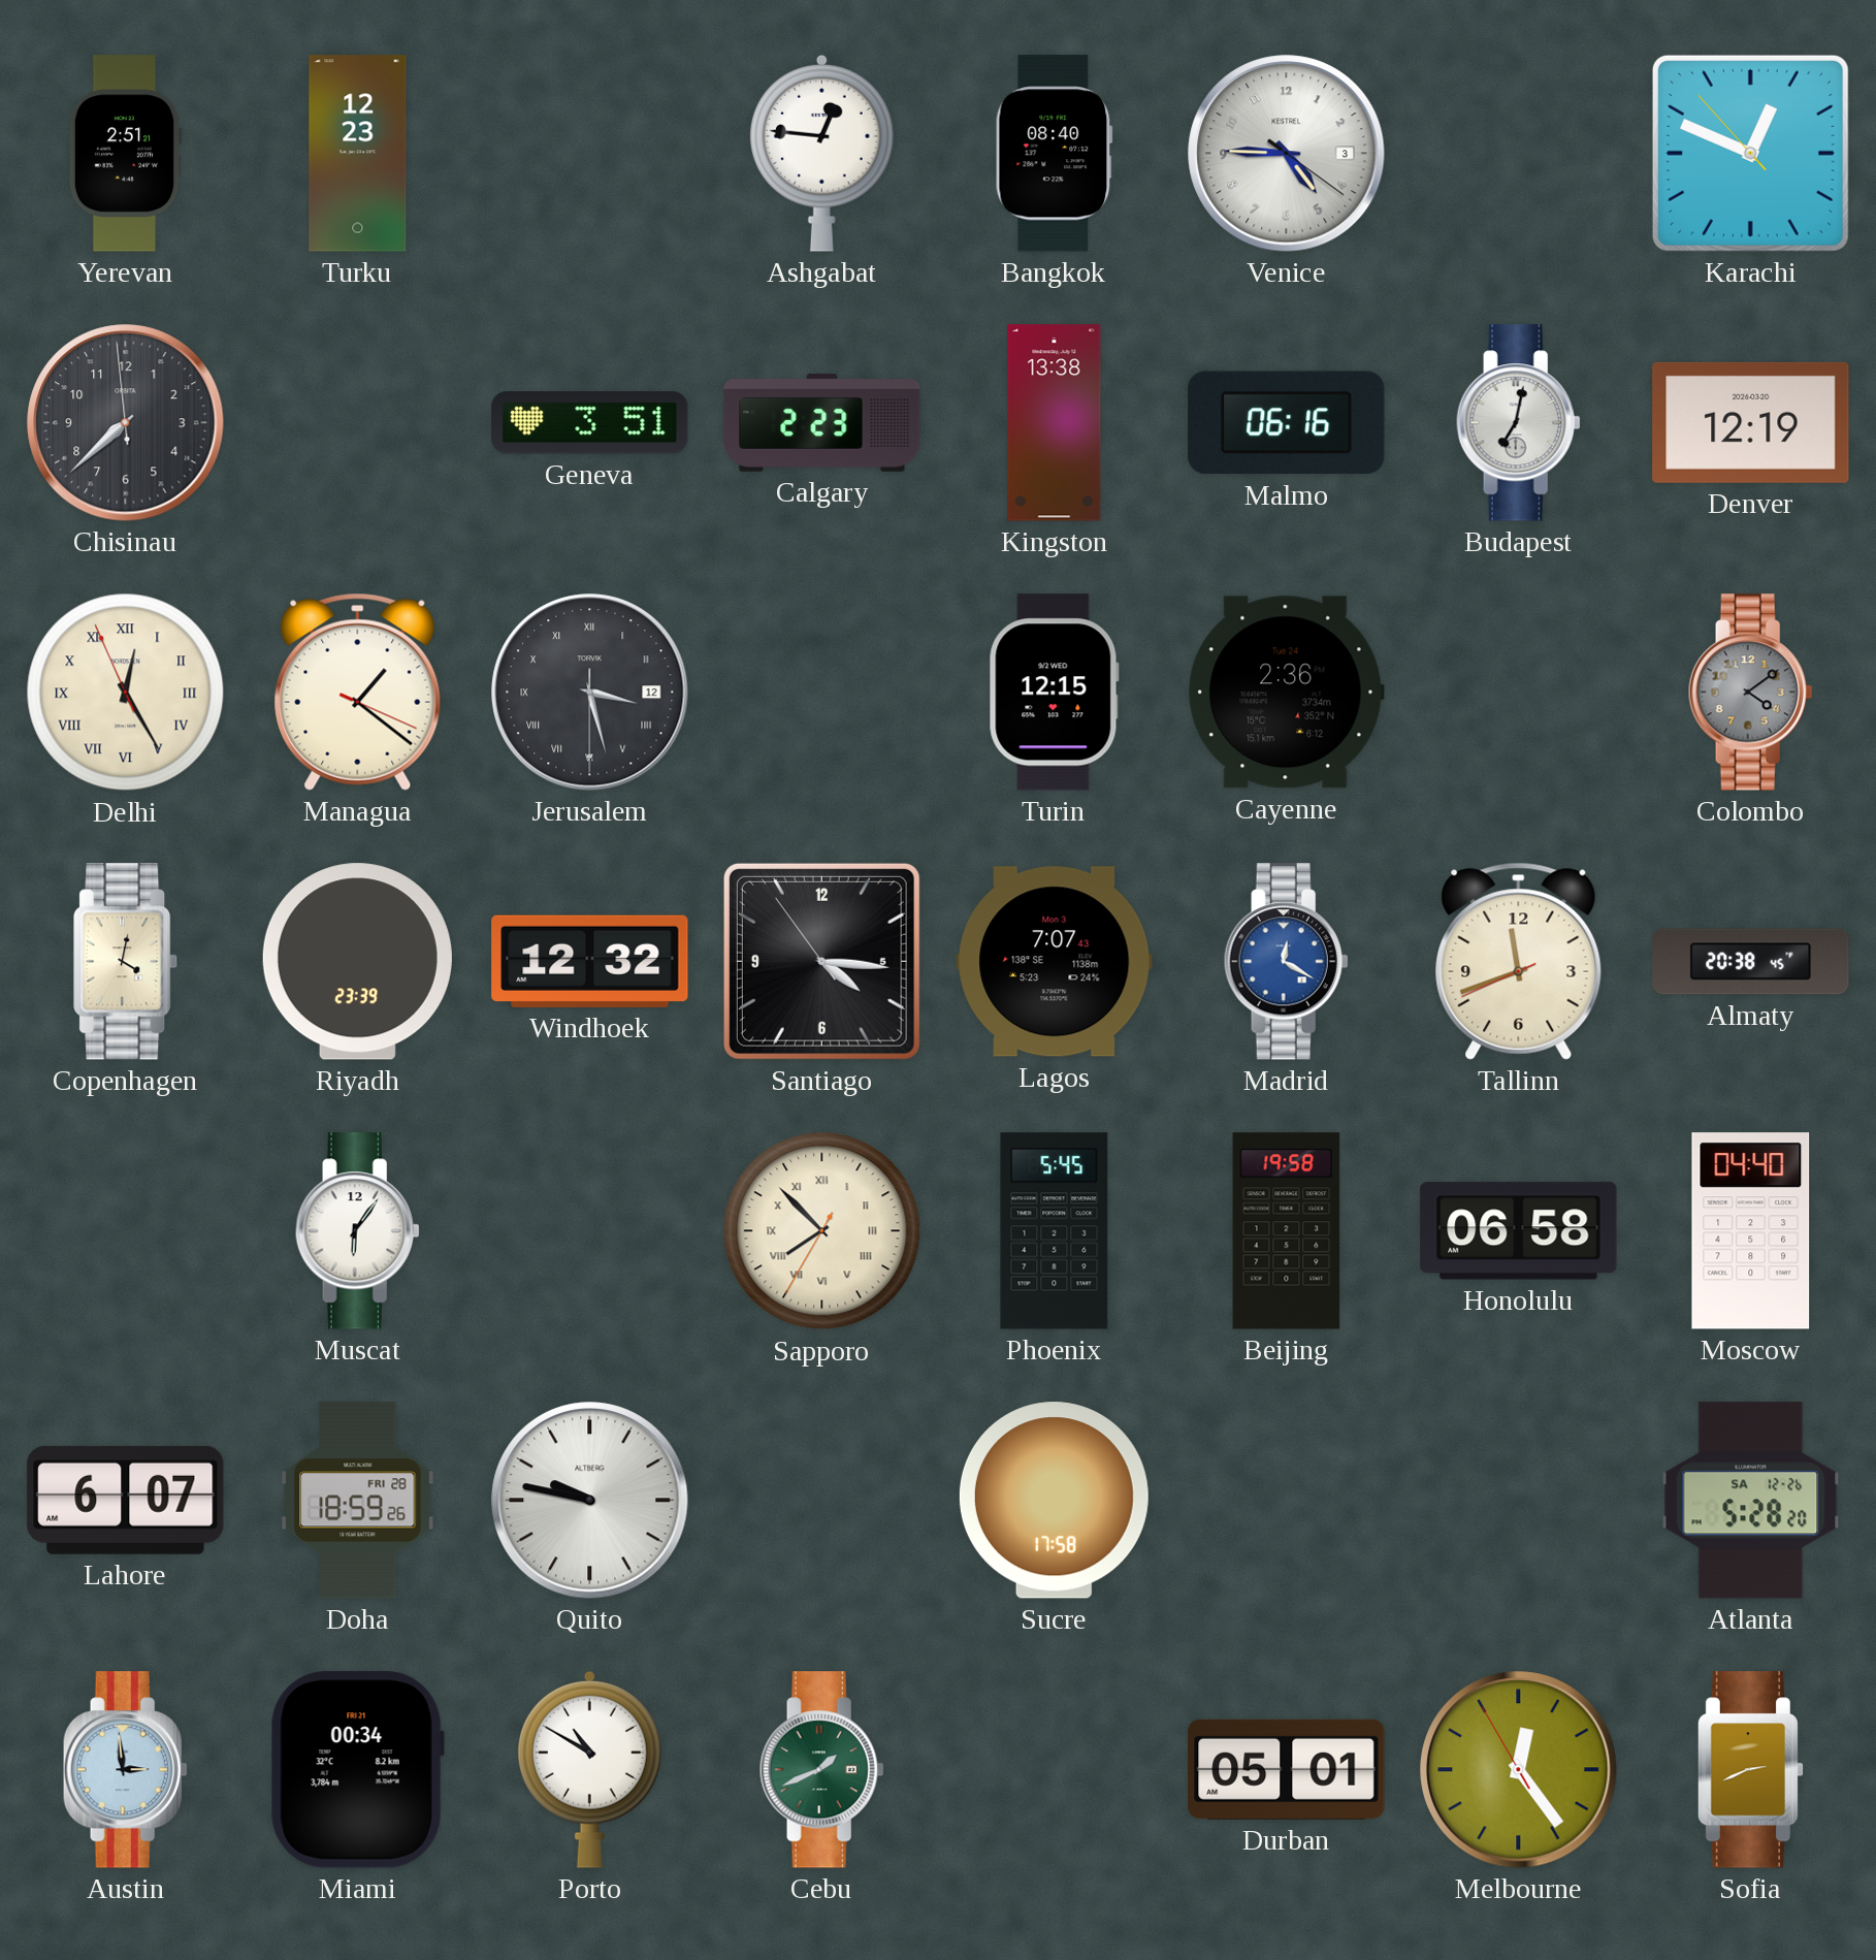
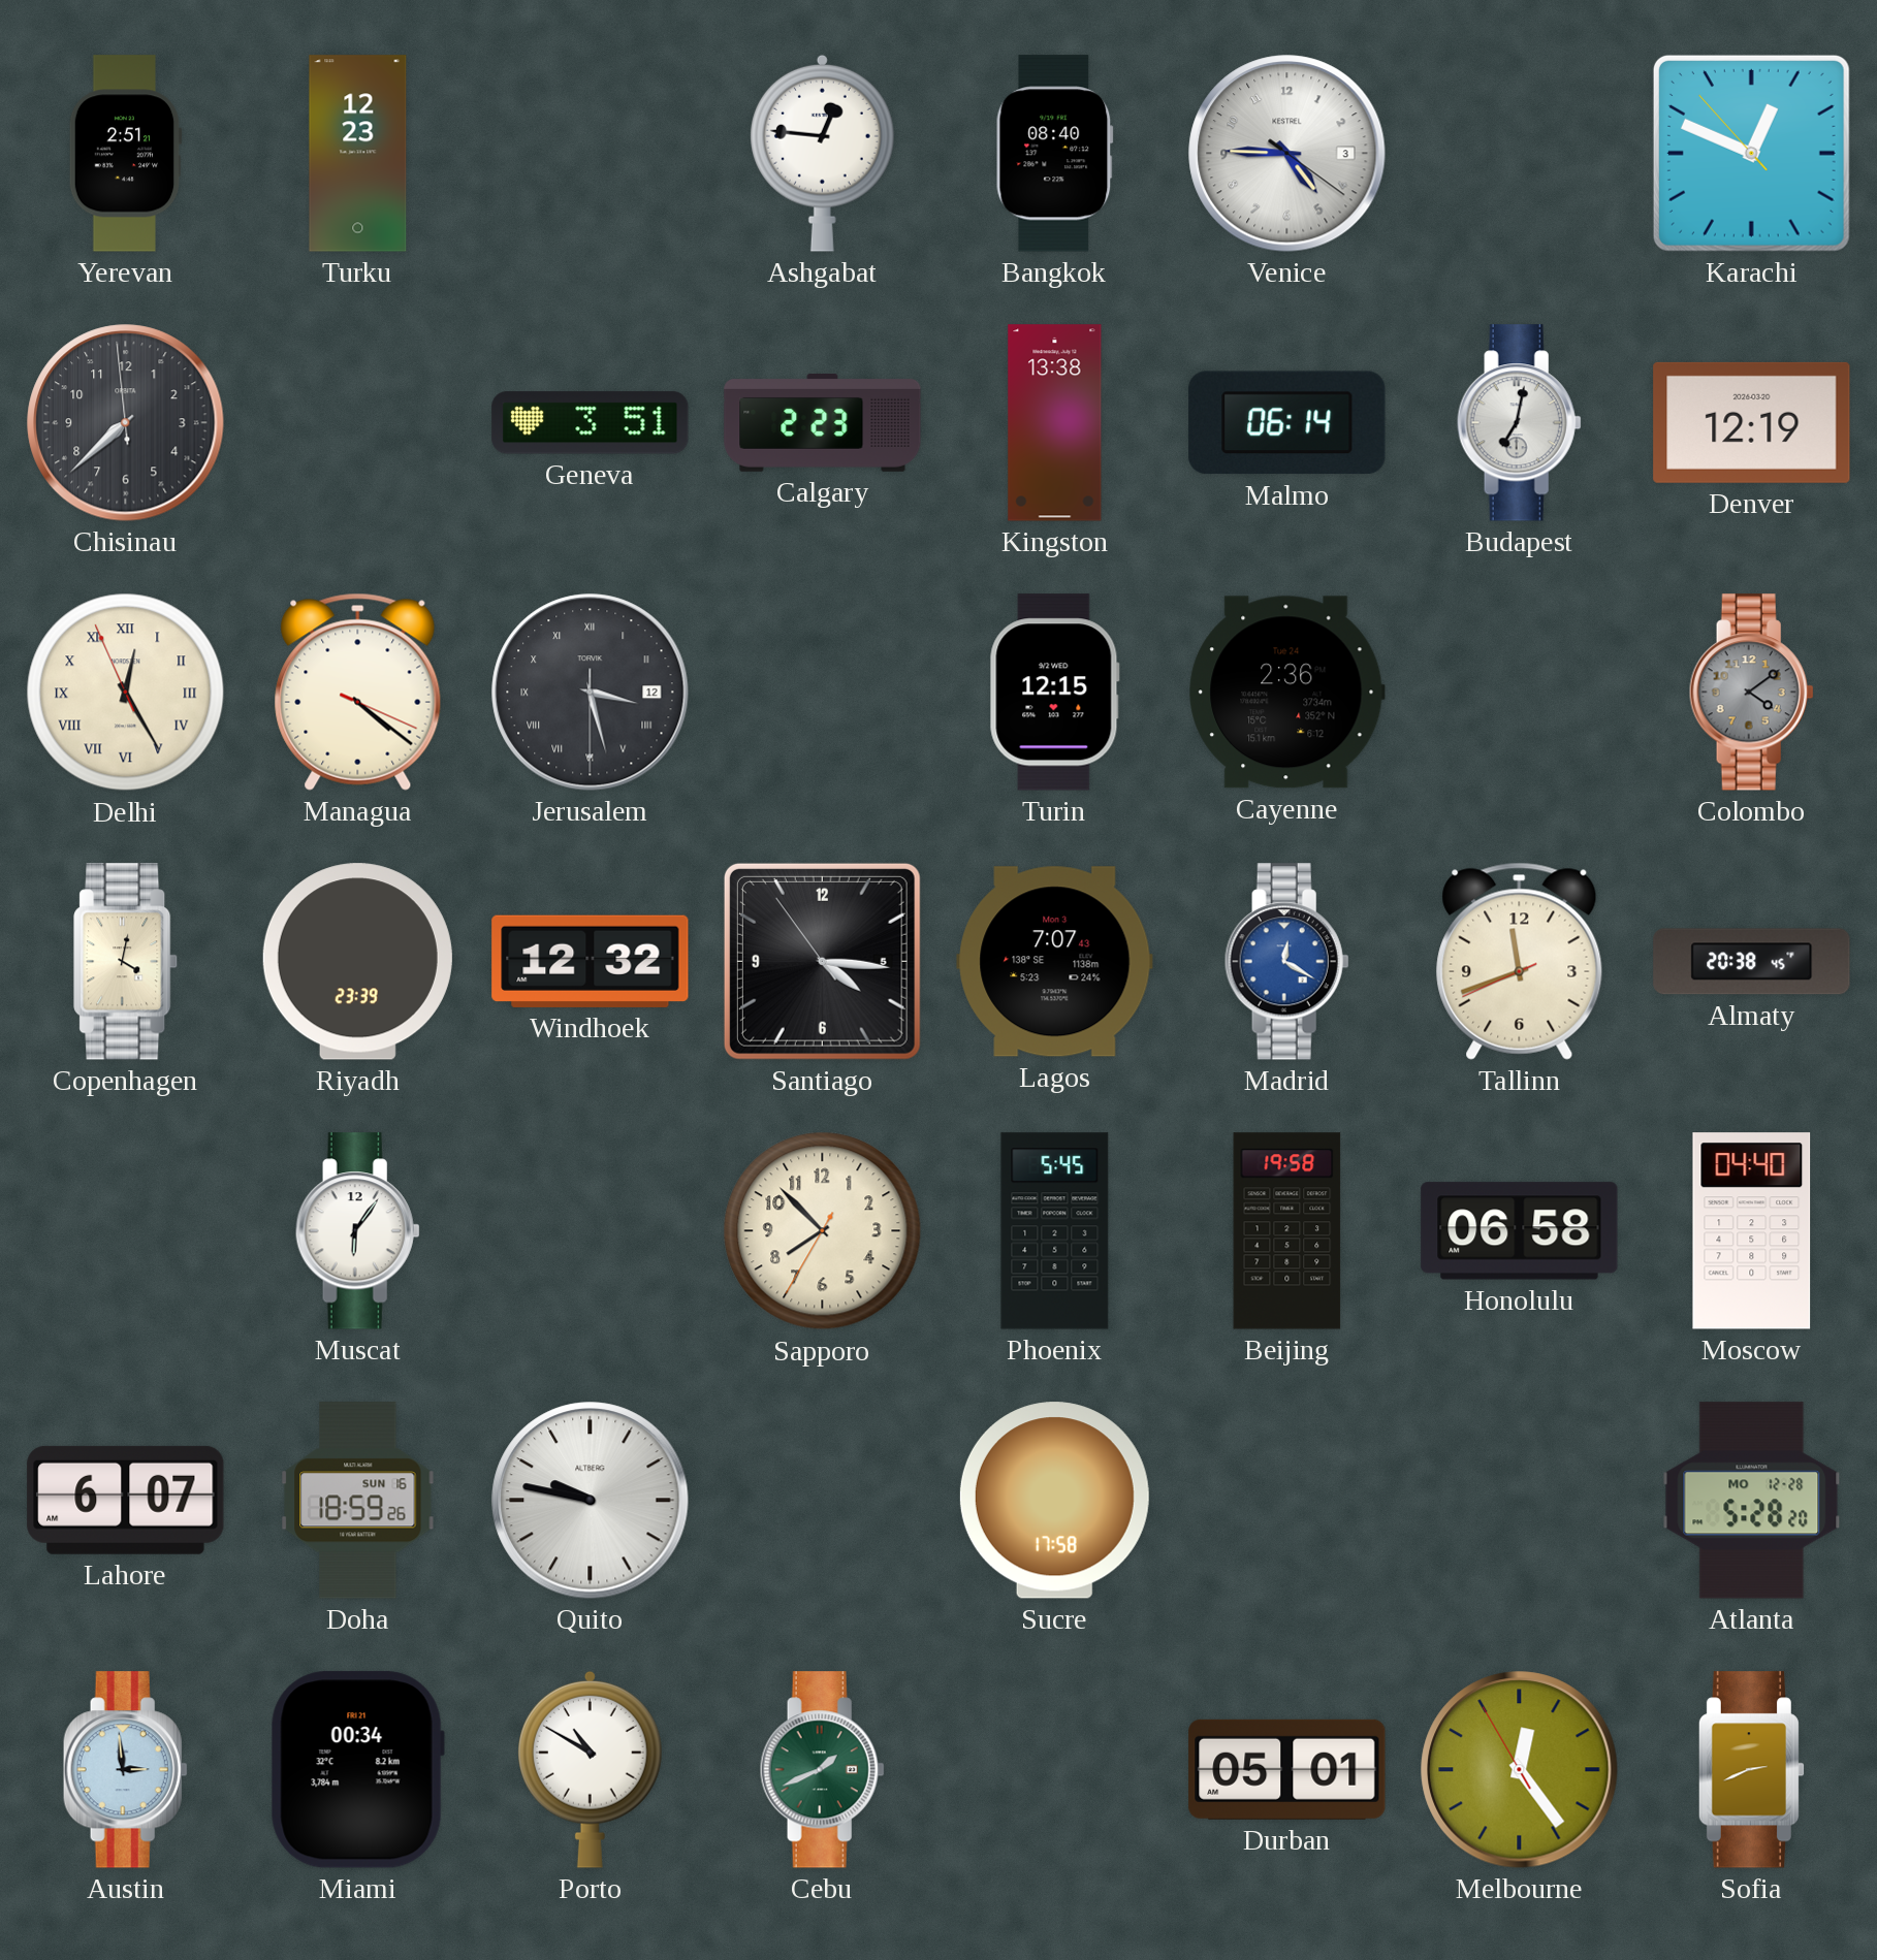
Malmo: 06:16 -> 06:14 (1287, 423)
Managua: 1:21 -> 4:21 (358, 692)
Sapporo numerals: Roman -> Arabic (823, 1231)
Doha date: FRI 28 -> SUN 16 (358, 1501)
Atlanta date: SA 12-26 -> MO 12-28 (1752, 1501)
